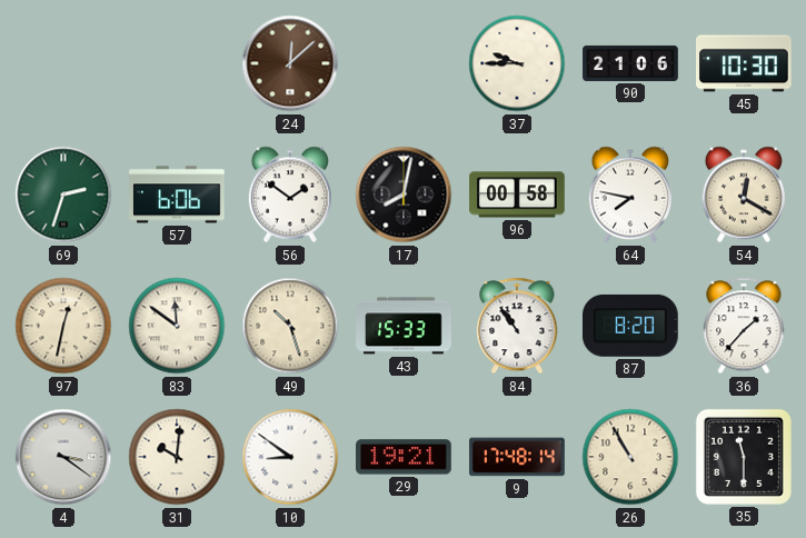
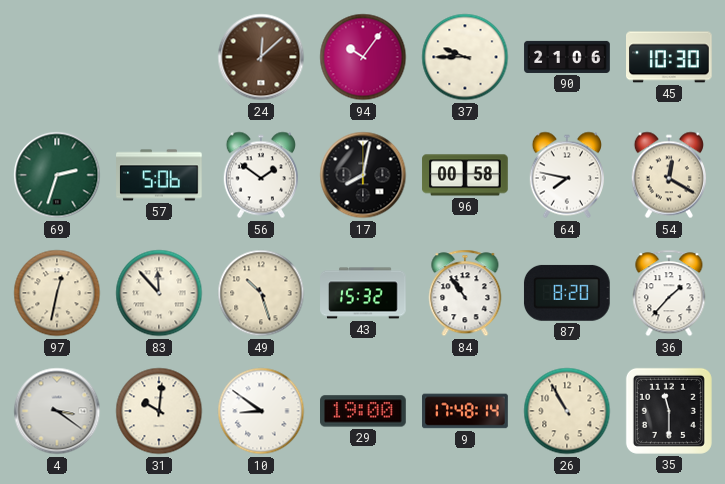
94: none -> 10:06 (363, 57)
57: 6:06 -> 5:06 (159, 175)
83: 11:51 -> 11:53 (159, 293)
43: 15:33 -> 15:32 (363, 293)
29: 19:21 -> 19:00 (364, 411)
